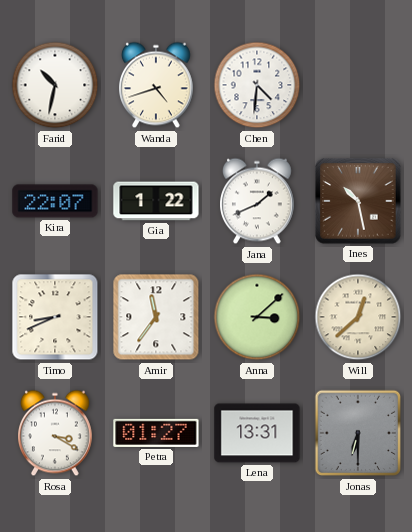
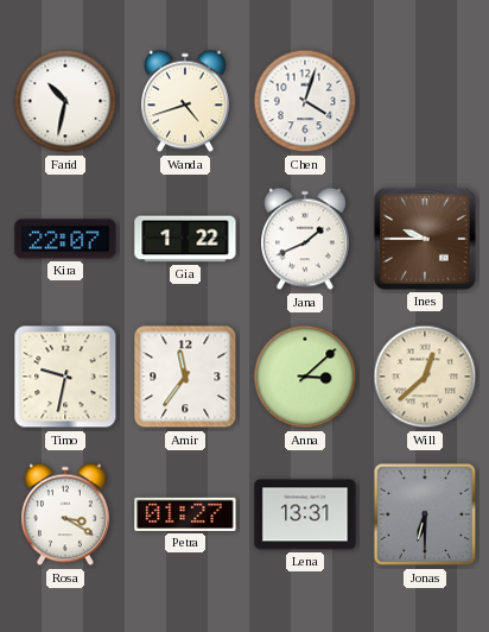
Chen: 4:31 -> 4:03 (305, 101)
Ines: 10:28 -> 9:45 (425, 239)
Timo: 8:41 -> 9:32 (65, 377)
